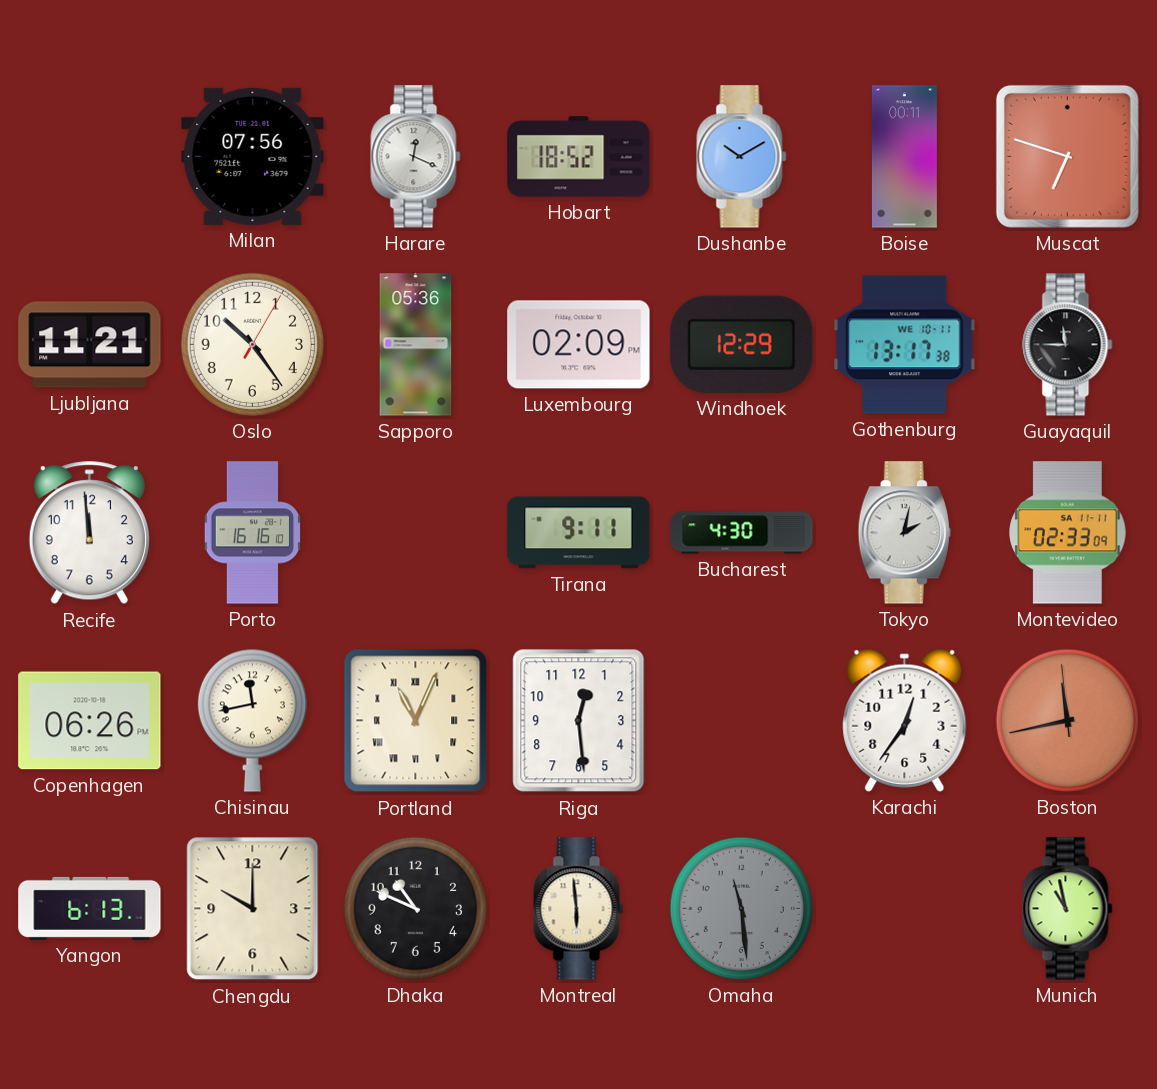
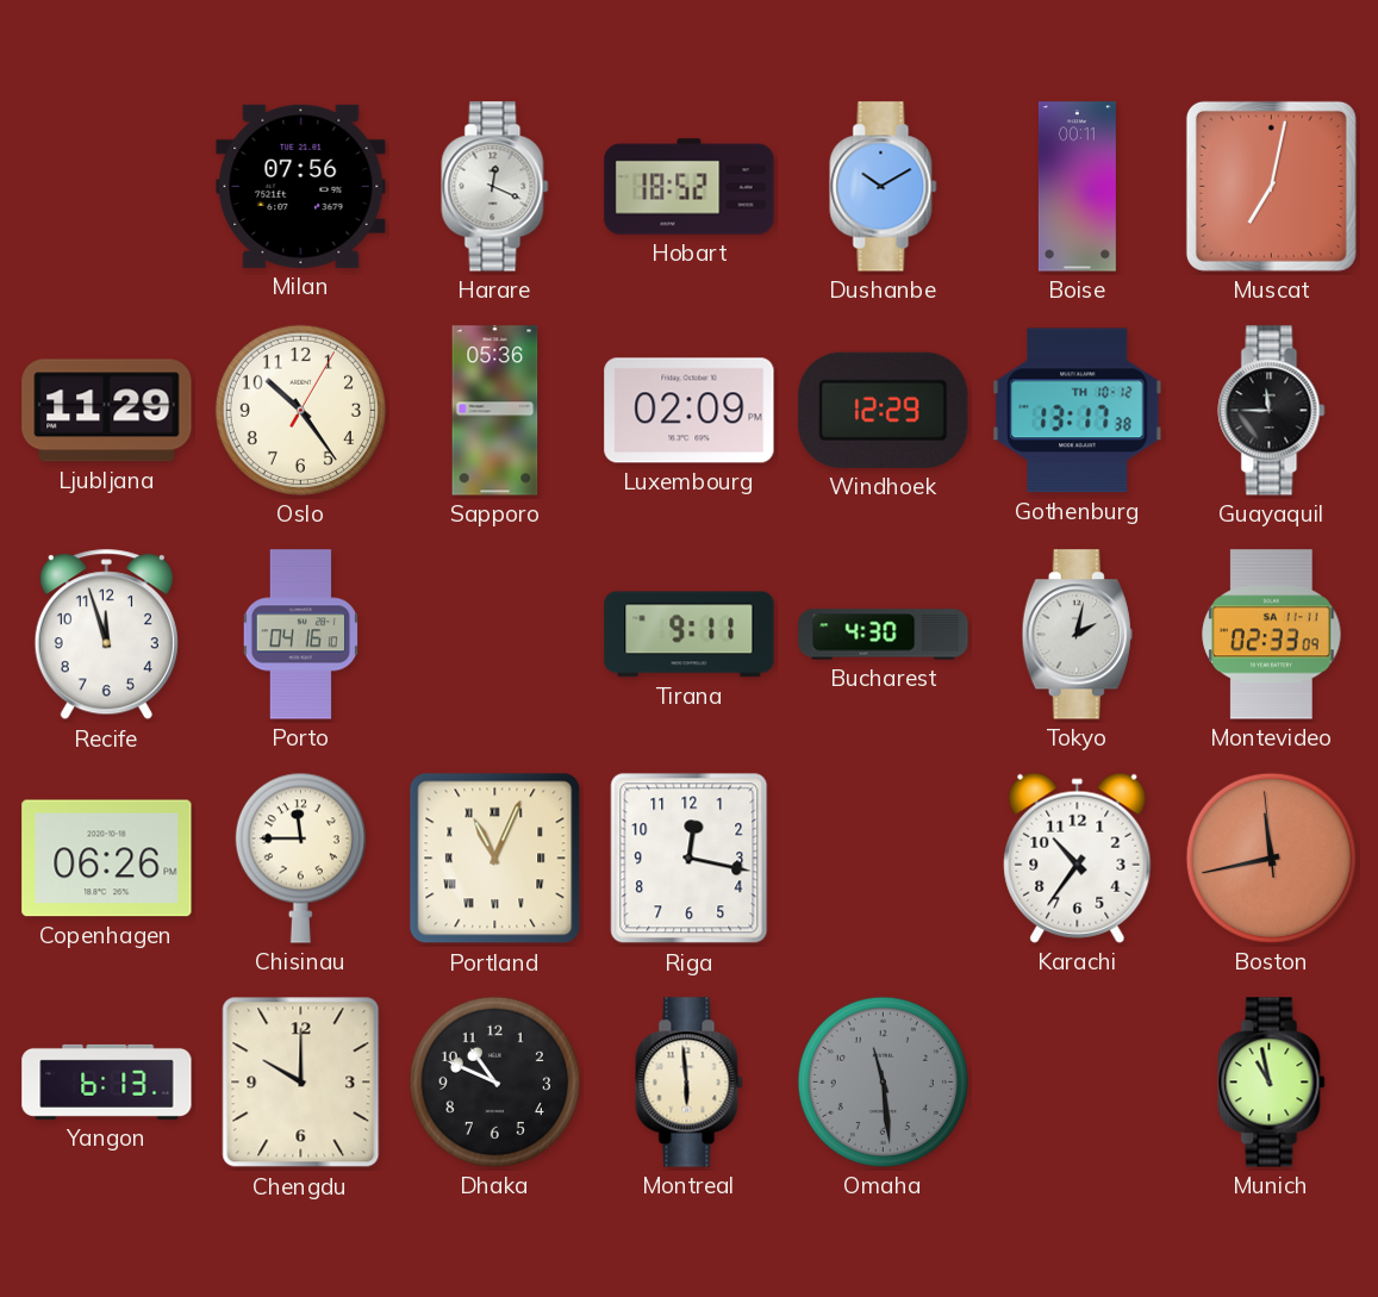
Muscat: 6:48 -> 7:02 (1271, 186)
Ljubljana: 11:21 -> 11:29 (107, 411)
Gothenburg date: WE 10-11 -> TH 10-12 (1078, 411)
Recife: 11:59 -> 11:57 (106, 635)
Porto: 16:16 -> 04:16 (300, 635)
Chisinau: 11:43 -> 11:45 (300, 858)
Riga: 12:29 -> 12:17 (690, 859)
Karachi: 12:36 -> 10:36 (1078, 858)
